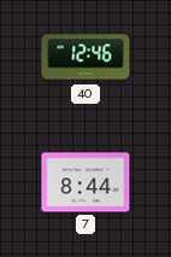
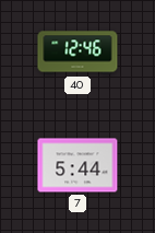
7: 8:44 -> 5:44 (77, 165)
